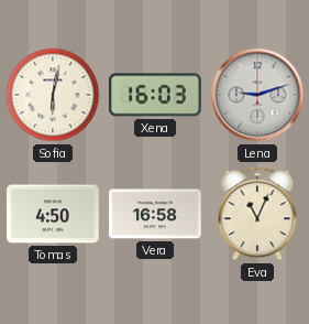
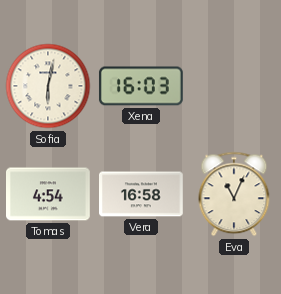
Lena: 9:12 -> none (257, 95)
Tomas: 4:50 -> 4:54 (49, 194)
